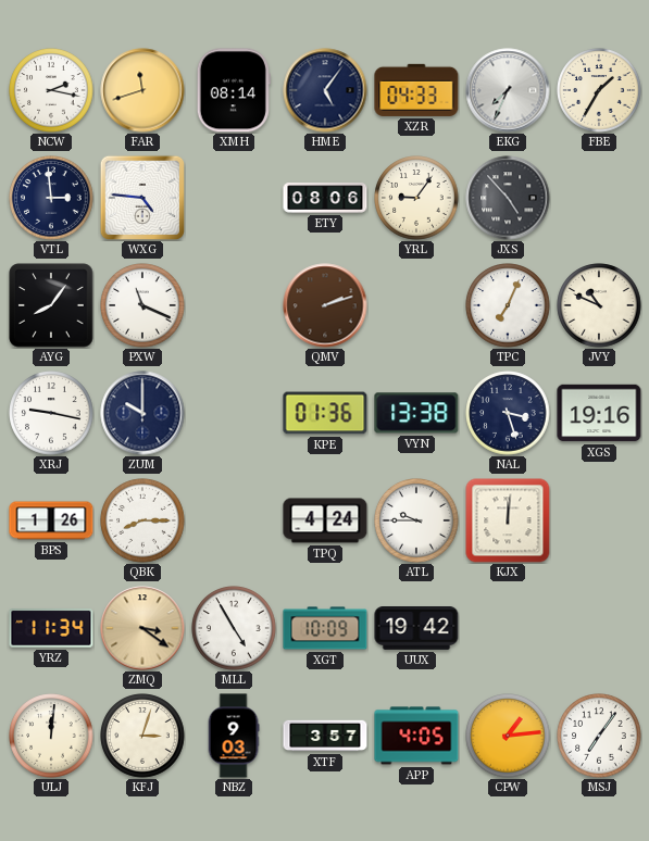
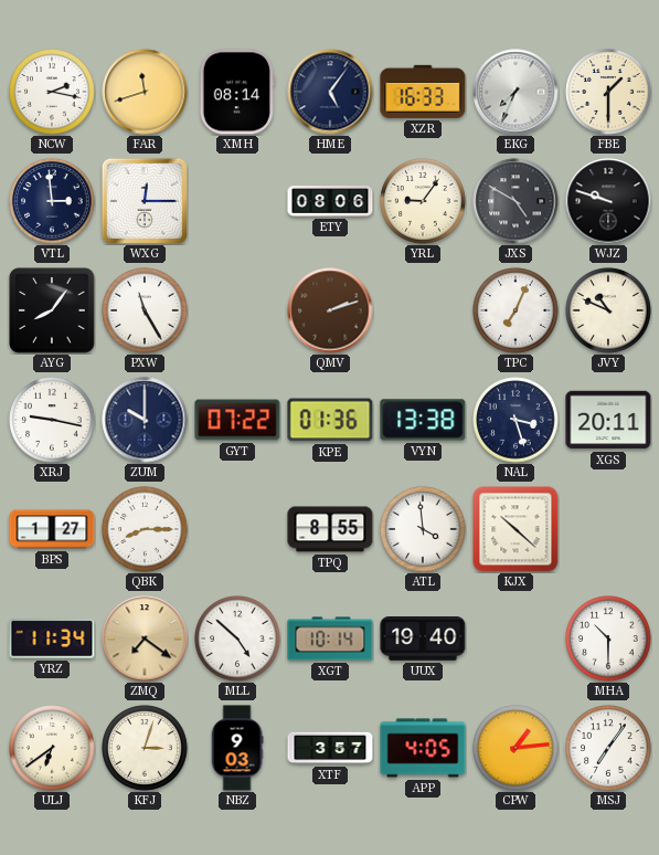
XZR: 04:33 -> 16:33 (423, 92)
FBE: 1:35 -> 1:30 (608, 92)
WXG: 4:46 -> 12:15 (144, 200)
JXS: 4:53 -> 4:50 (515, 201)
WJZ: none -> 9:48 (608, 201)
PXW: 11:19 -> 11:25 (145, 310)
GYT: none -> 07:22 (237, 420)
XGS: 19:16 -> 20:11 (608, 420)
BPS: 1:26 -> 1:27 (52, 529)
TPQ: 4:24 -> 8:55 (330, 529)
ATL: 9:45 -> 3:59 (423, 529)
KJX: 12:01 -> 10:22 (515, 529)
ZMQ: 3:21 -> 7:21 (145, 638)
MLL: 4:55 -> 4:52 (237, 638)
XGT: 10:09 -> 10:14 (330, 638)
UUX: 19:42 -> 19:40 (423, 640)
MHA: none -> 10:30 (608, 638)
ULJ: 12:01 -> 6:39 (52, 748)
